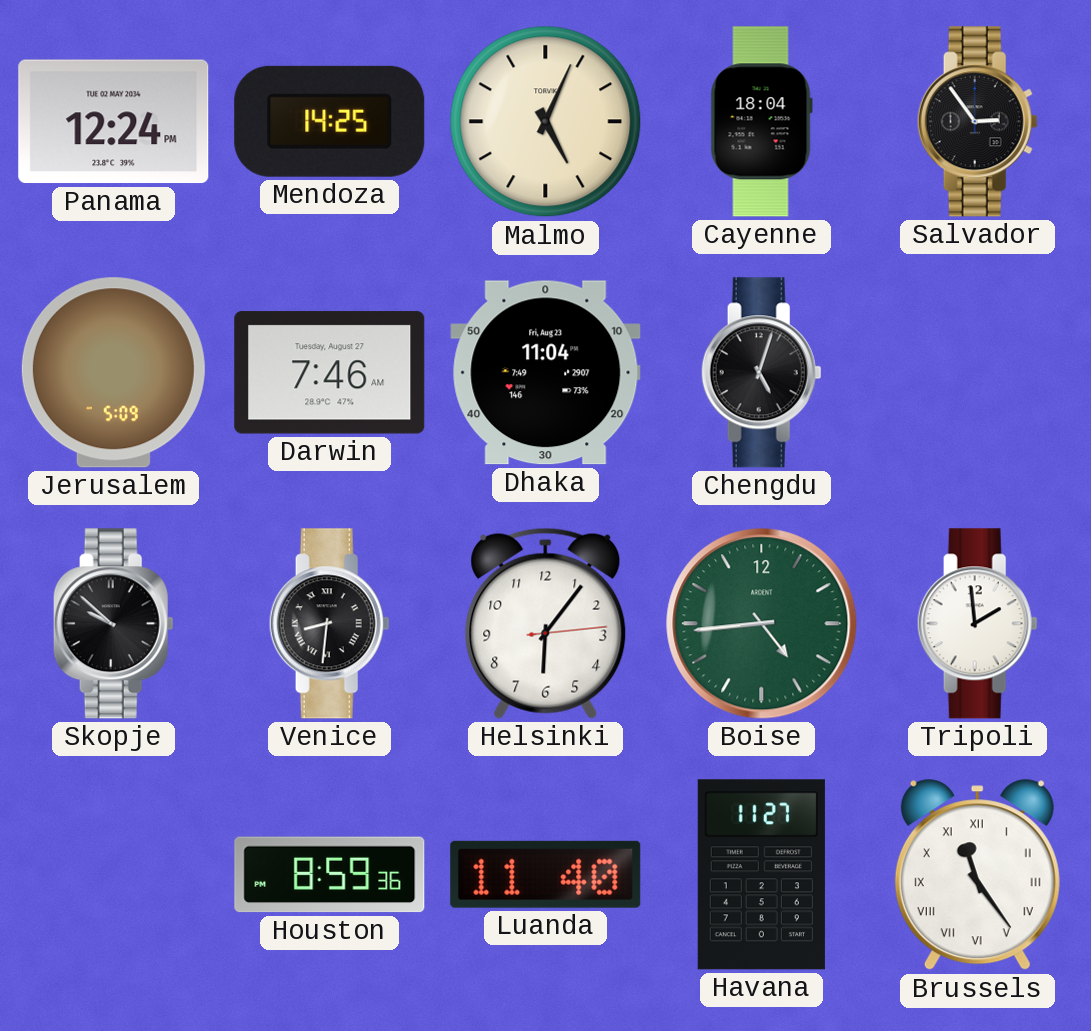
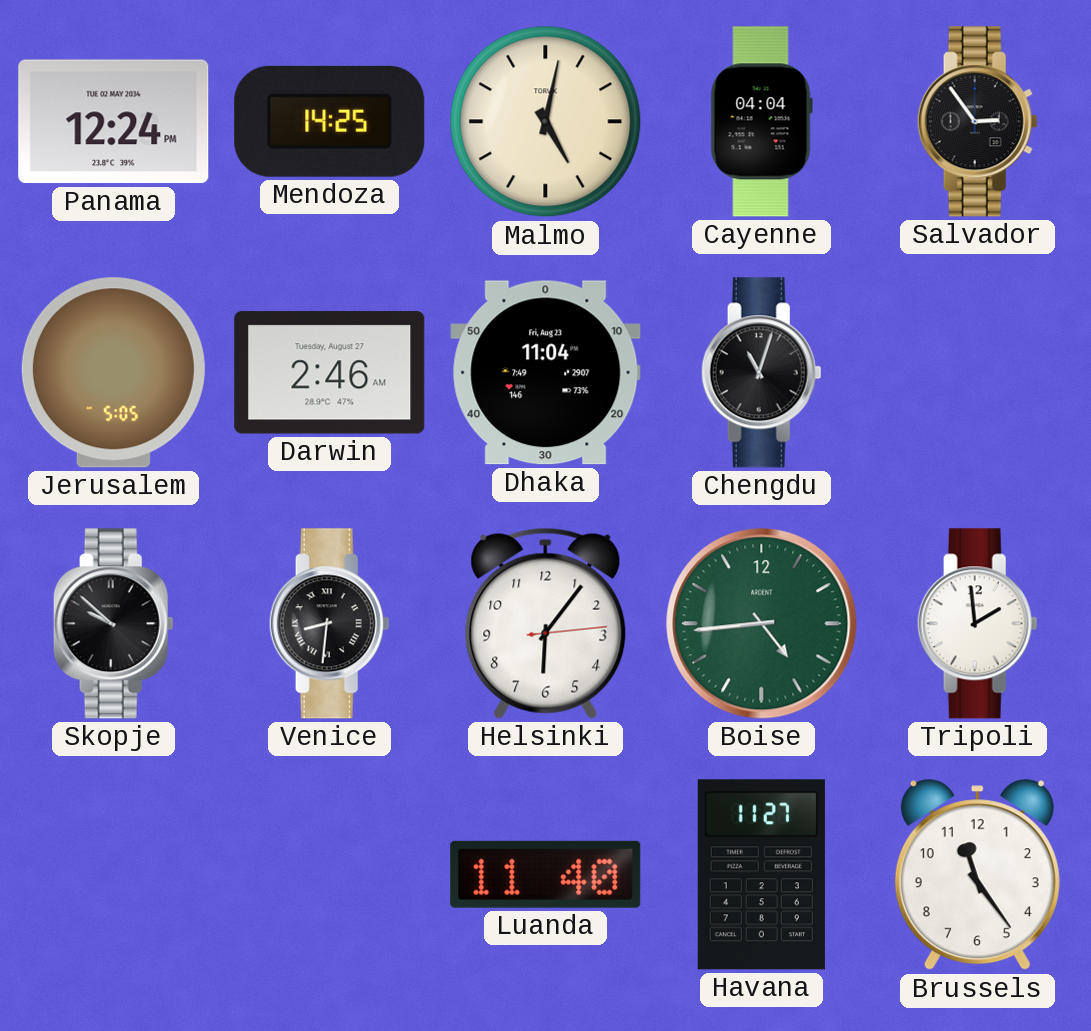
Malmo: 5:04 -> 5:02 (546, 122)
Cayenne: 18:04 -> 04:04 (761, 122)
Jerusalem: 5:09 -> 5:05 (113, 373)
Darwin: 7:46 -> 2:46 (330, 373)
Chengdu: 5:03 -> 11:03 (761, 373)
Houston: 8:59 -> none (330, 875)
Brussels numerals: Roman -> Arabic (977, 875)
